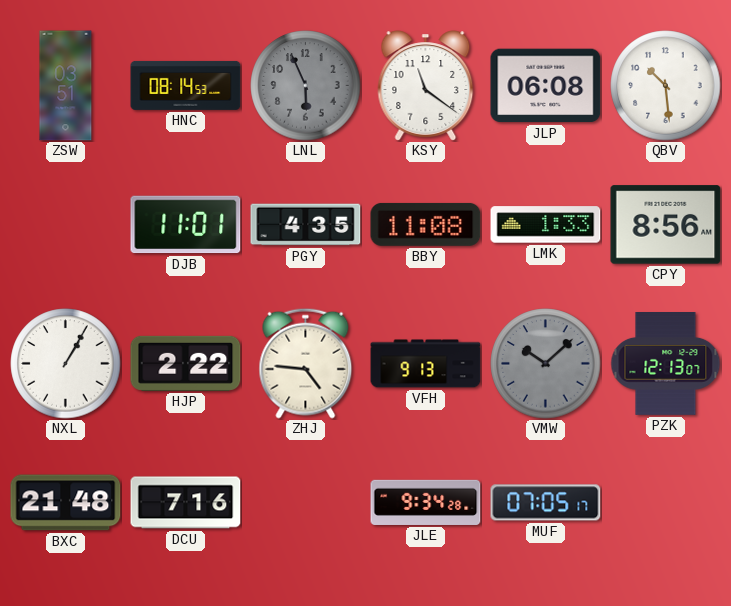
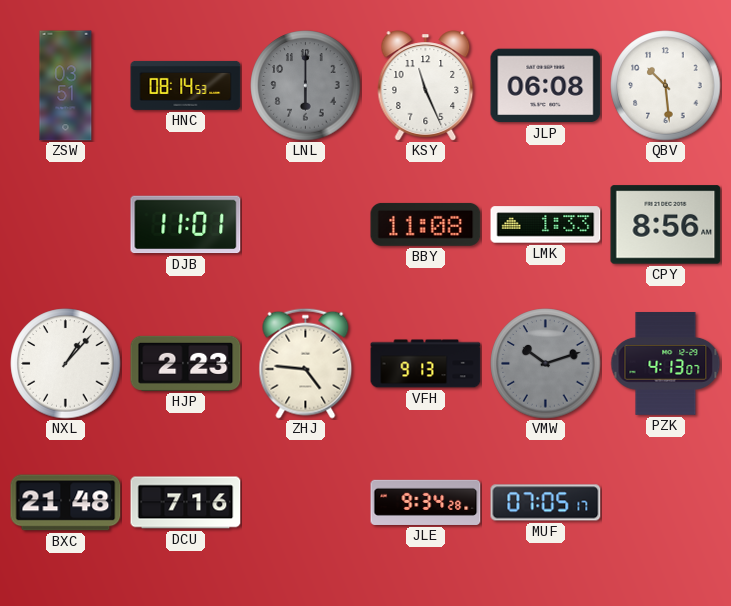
LNL: 5:56 -> 6:00 (306, 86)
KSY: 11:21 -> 11:26 (426, 86)
PGY: 4:35 -> none (306, 225)
NXL: 1:05 -> 1:07 (66, 364)
HJP: 2:22 -> 2:23 (186, 363)
VMW: 10:08 -> 10:12 (546, 364)
PZK: 12:13 -> 4:13 (666, 364)
